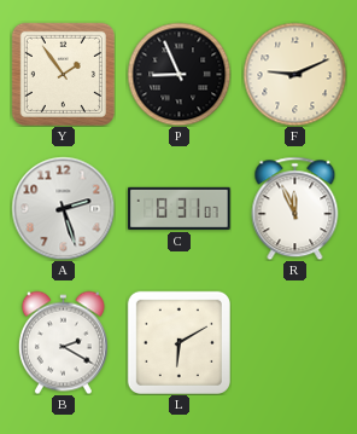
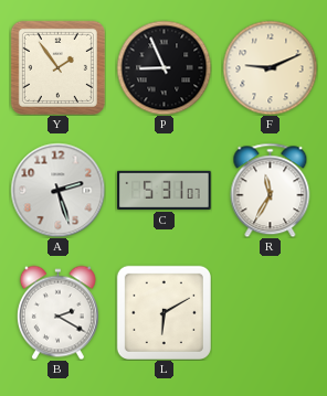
C: 8:31 -> 5:31 (165, 190)
R: 11:56 -> 11:35 (271, 190)
